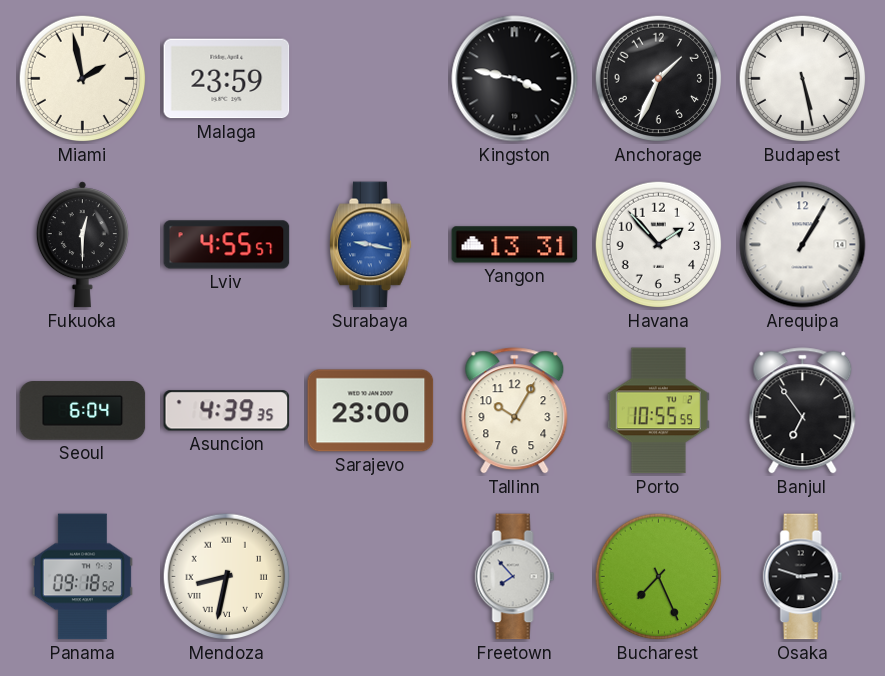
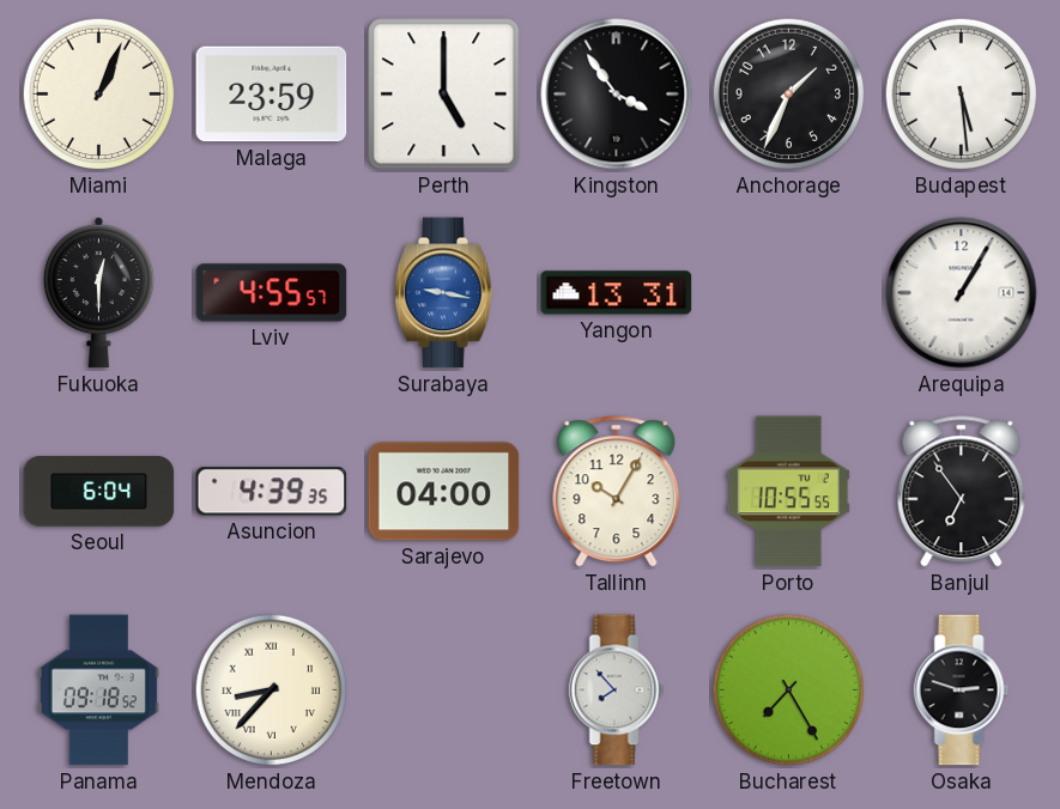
Miami: 1:58 -> 1:04 (99, 95)
Perth: none -> 5:00 (444, 95)
Kingston: 3:47 -> 3:54 (617, 95)
Budapest: 5:28 -> 5:29 (962, 95)
Havana: 1:53 -> none (659, 245)
Sarajevo: 23:00 -> 04:00 (444, 492)
Mendoza: 8:32 -> 8:37 (272, 691)
Bucharest: 7:26 -> 7:25 (789, 691)
